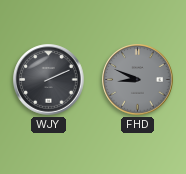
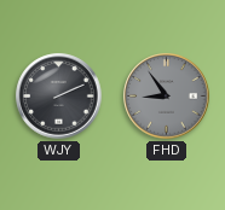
FHD: 8:49 -> 8:54 (167, 97)
